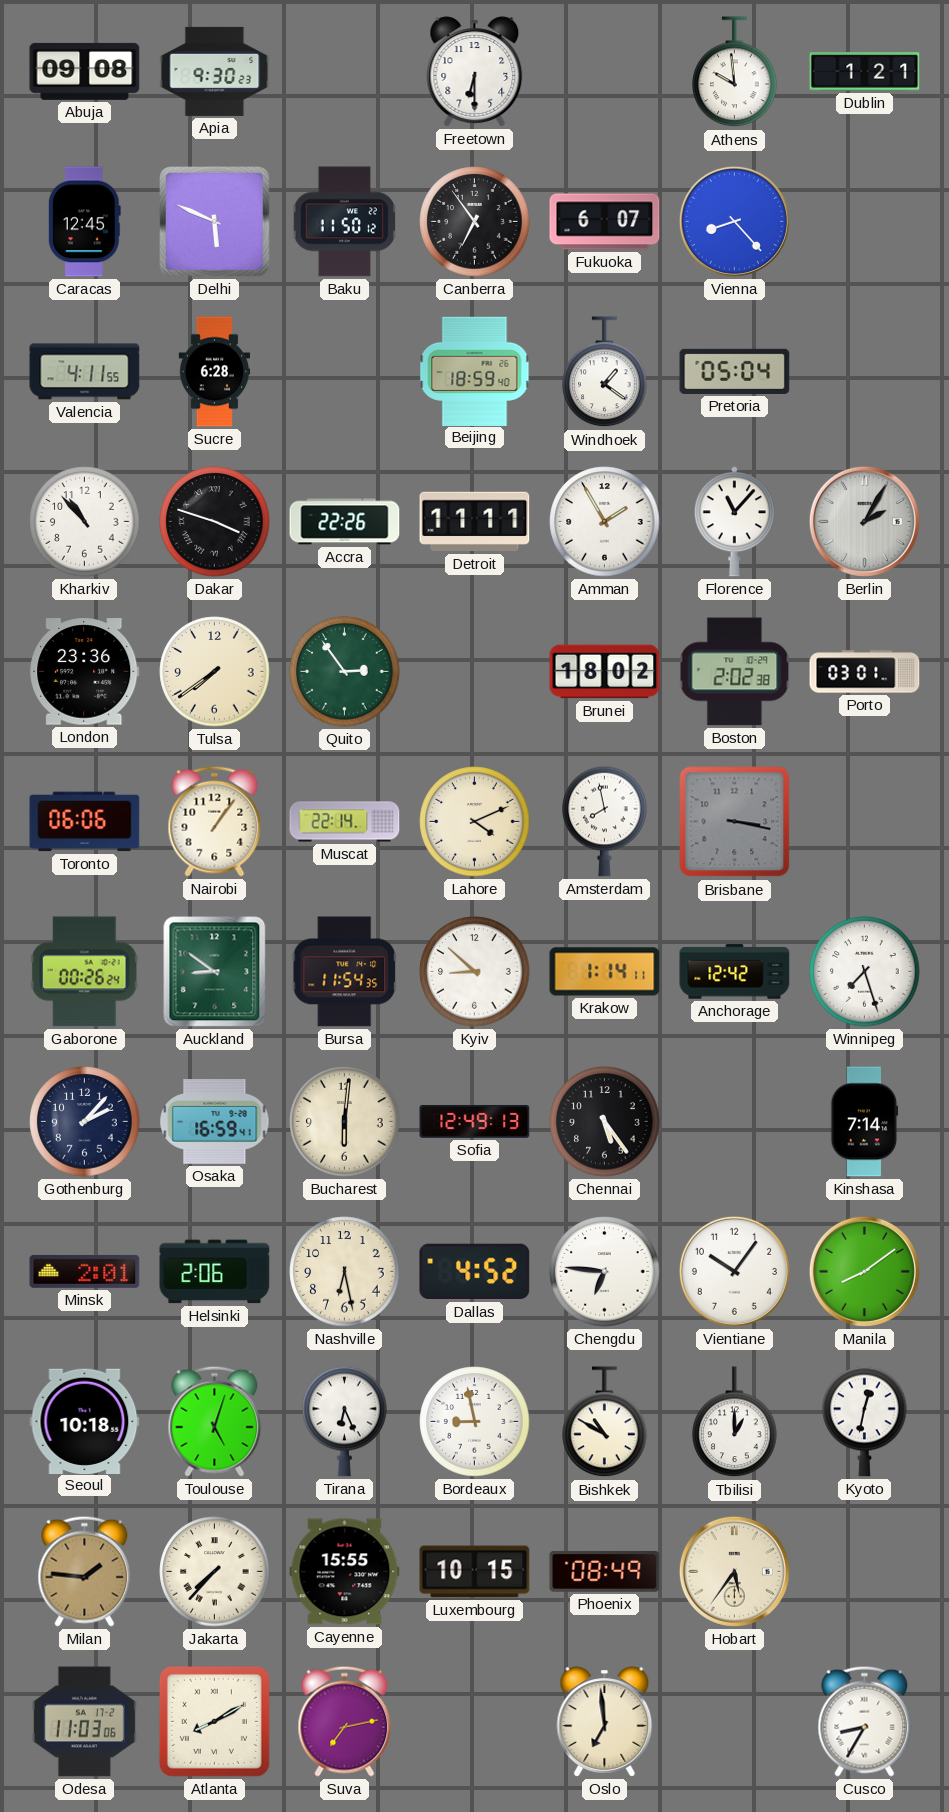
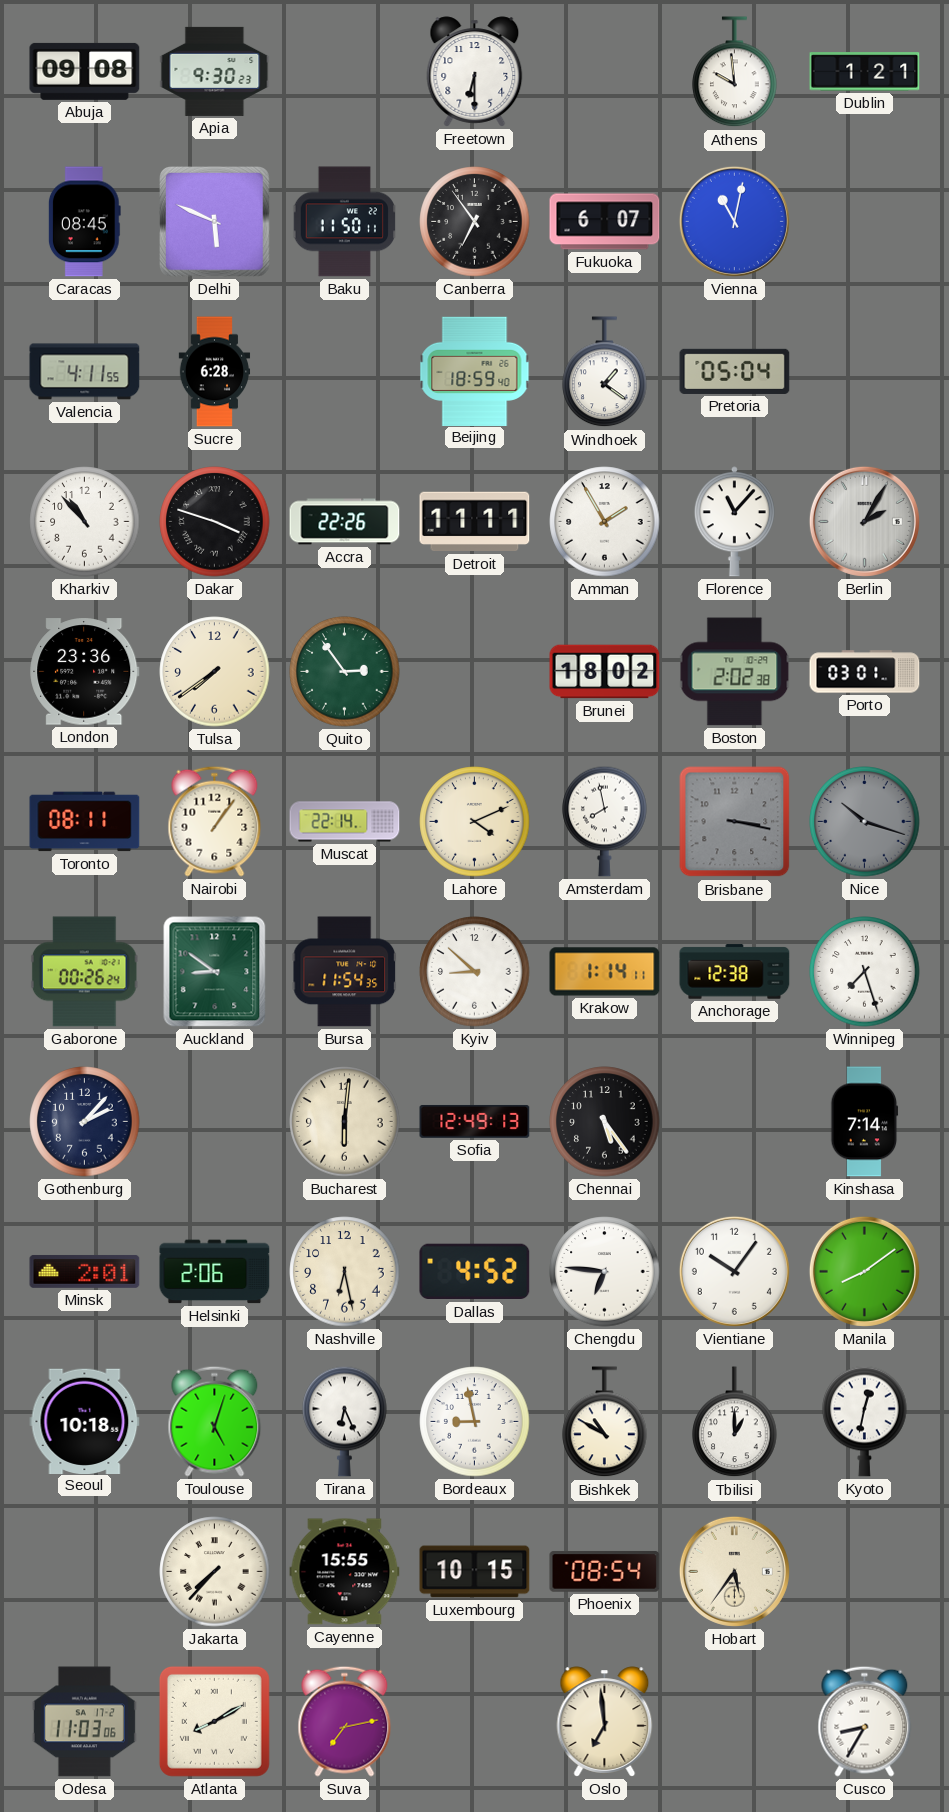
Caracas: 12:45 -> 08:45 (84, 222)
Baku: 11:50:12 -> 11:50:11 (344, 222)
Vienna: 8:23 -> 11:02 (734, 221)
Toronto: 06:06 -> 08:11 (85, 822)
Nice: none -> 10:18 (865, 822)
Anchorage: 12:42 -> 12:38 (735, 972)
Osaka: 16:59 -> none (215, 1122)
Milan: 1:46 -> none (85, 1571)
Phoenix: 08:49 -> 08:54 (605, 1572)
